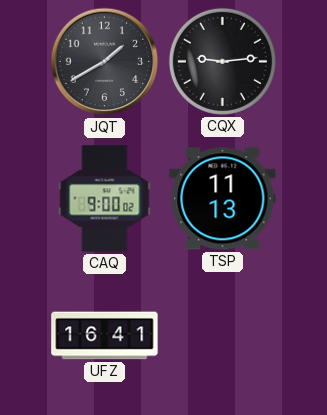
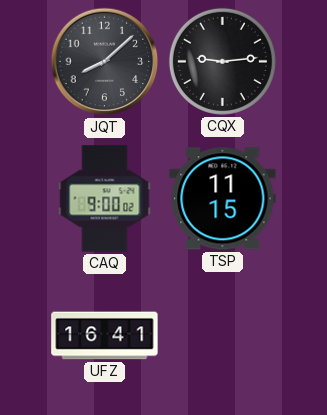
JQT: 1:40 -> 8:08 (105, 62)
TSP: 11:13 -> 11:15 (223, 199)
